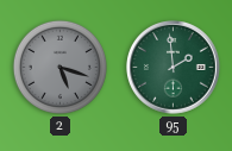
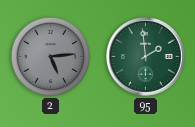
2: 5:18 -> 5:14 (50, 56)
